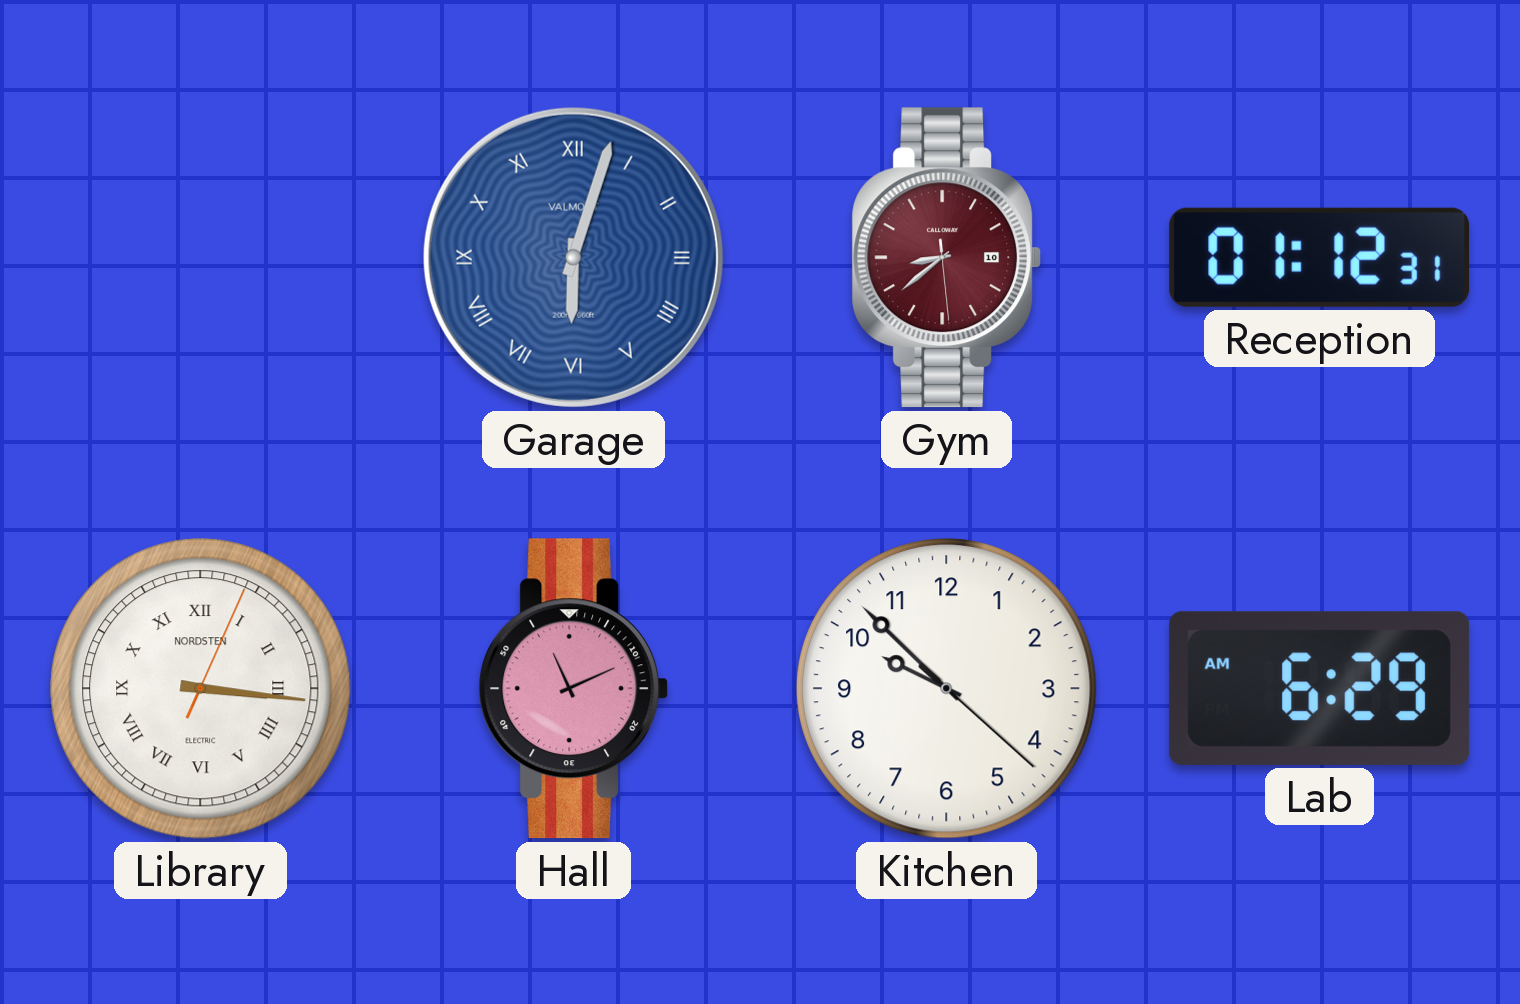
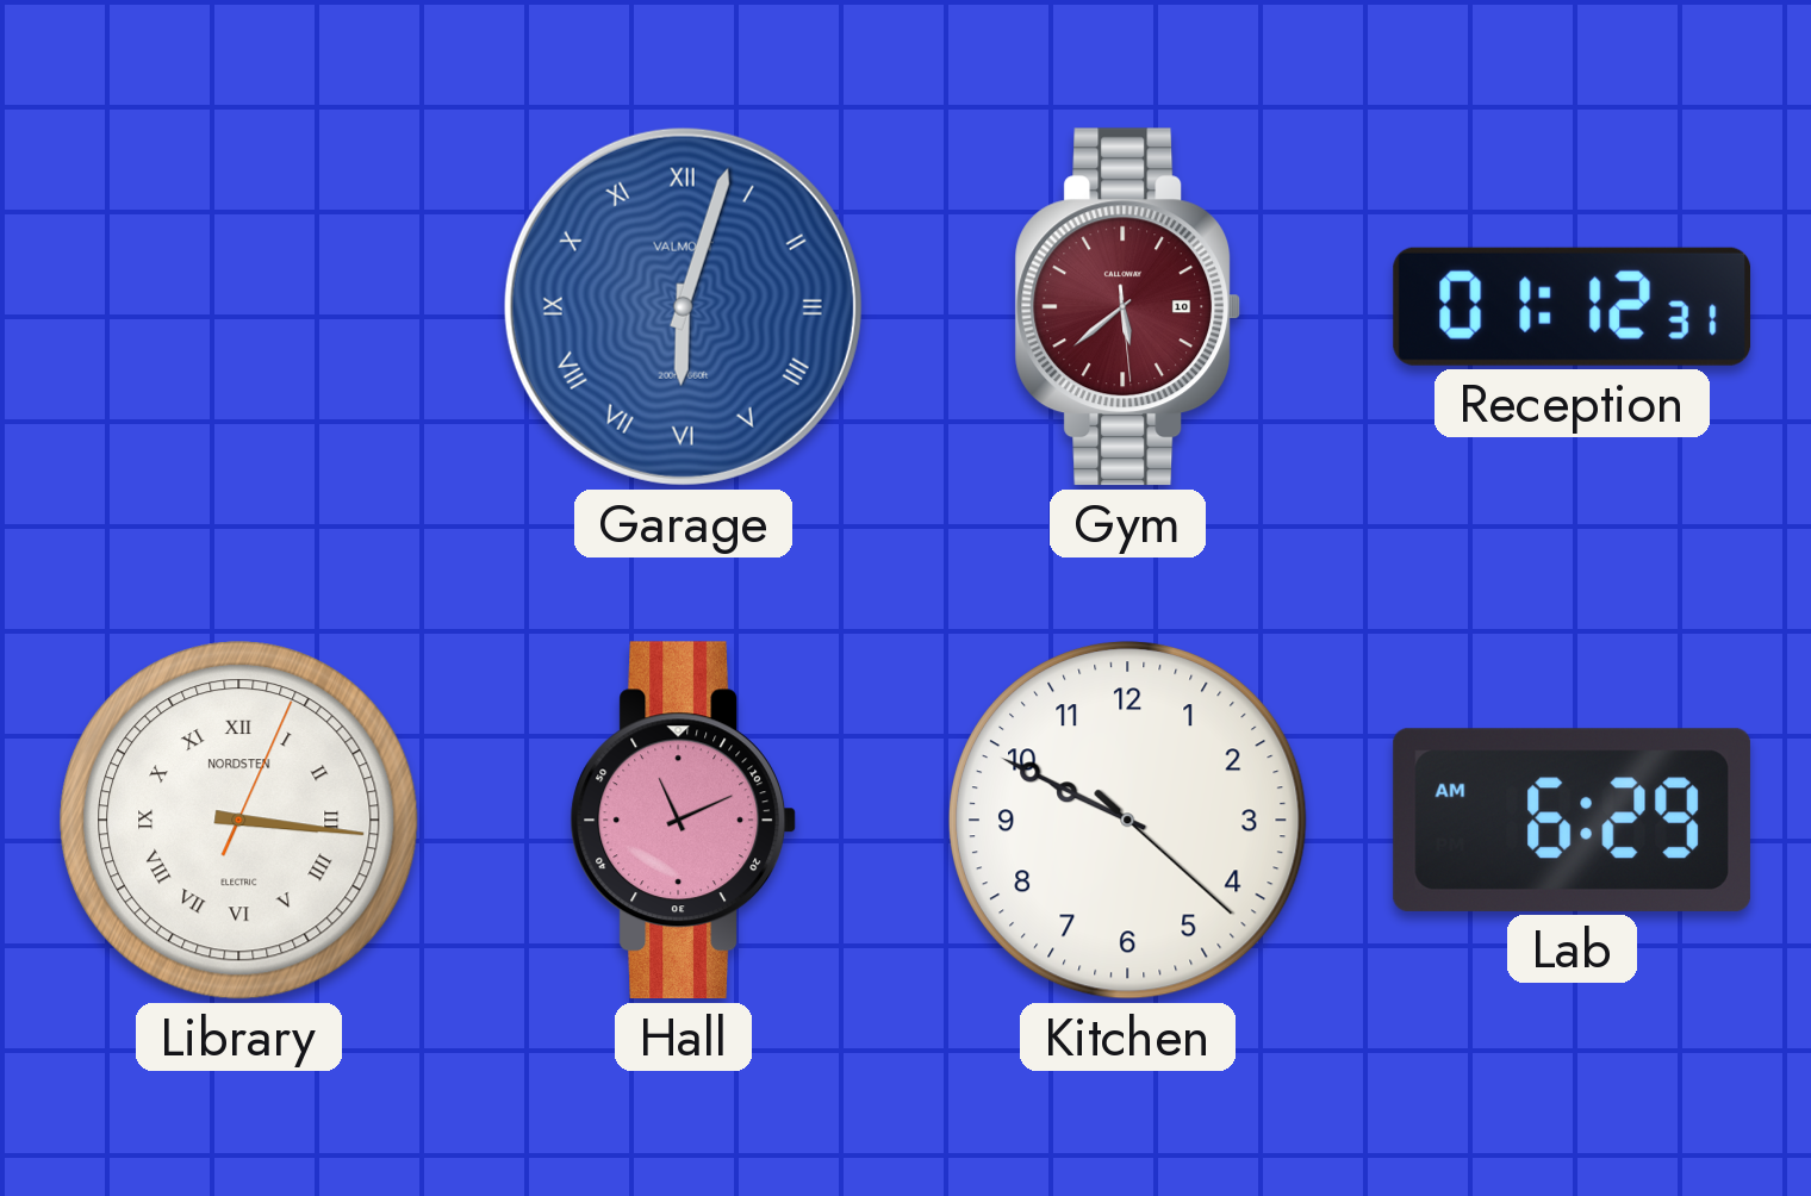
Gym: 8:38 -> 5:38 (1128, 307)
Kitchen: 9:52 -> 9:49 (1128, 821)
